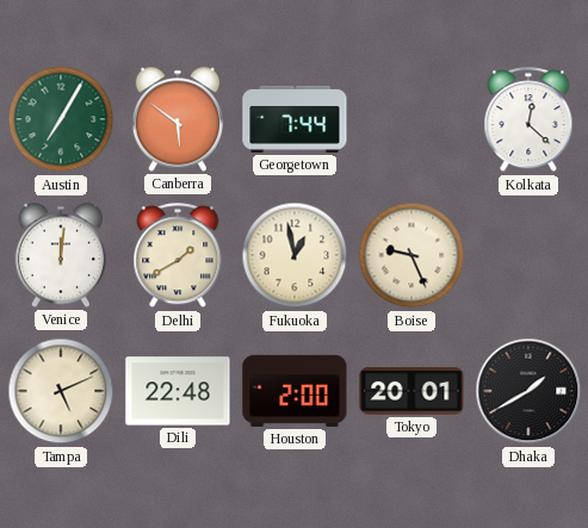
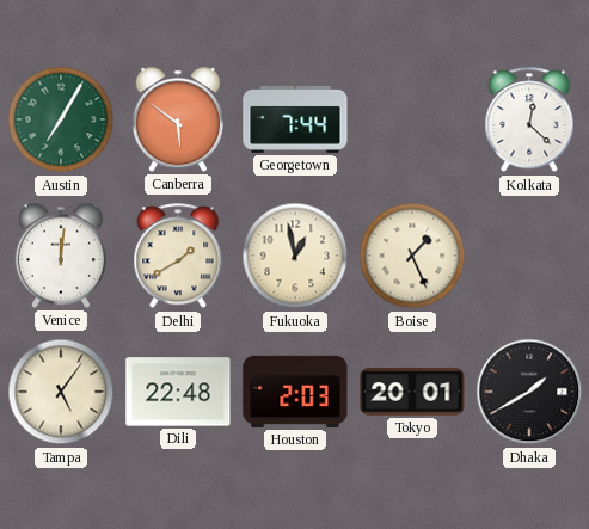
Boise: 9:26 -> 1:26 (412, 256)
Tampa: 5:11 -> 5:06 (61, 392)
Houston: 2:00 -> 2:03 (295, 392)
